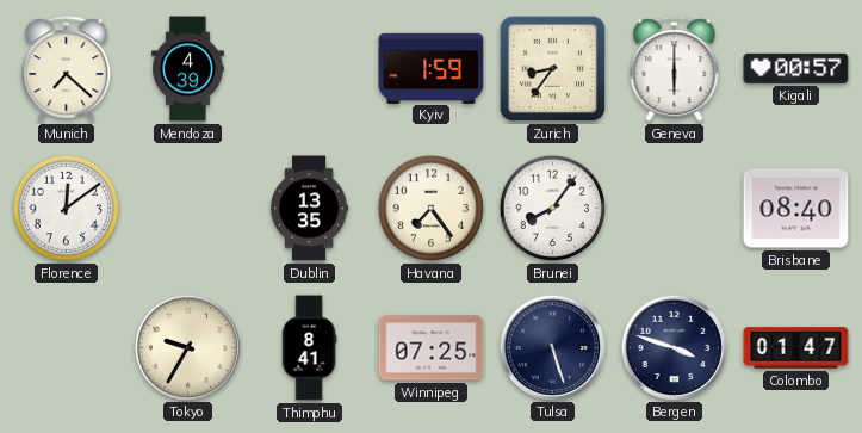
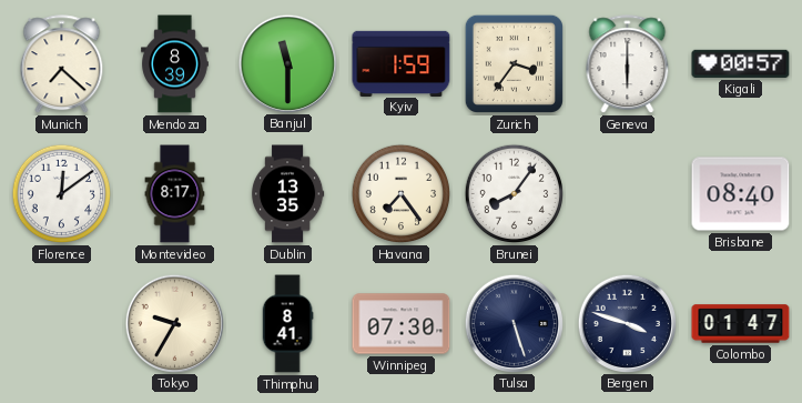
Mendoza: 4:39 -> 8:39 (175, 64)
Banjul: none -> 11:30 (287, 63)
Zurich: 8:36 -> 3:36 (514, 63)
Montevideo: none -> 8:17 (175, 194)
Winnipeg: 07:25 -> 07:30 (402, 324)
